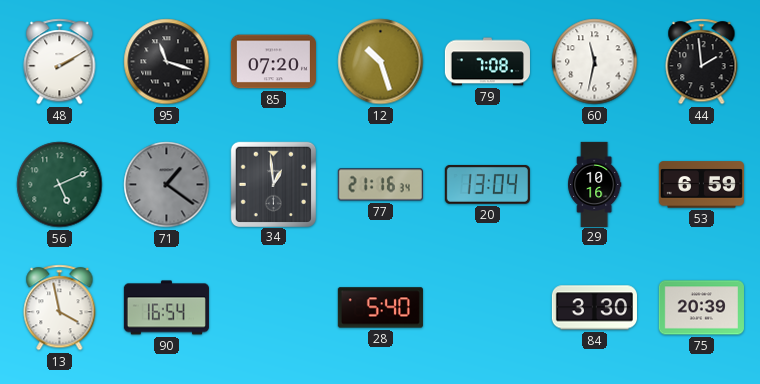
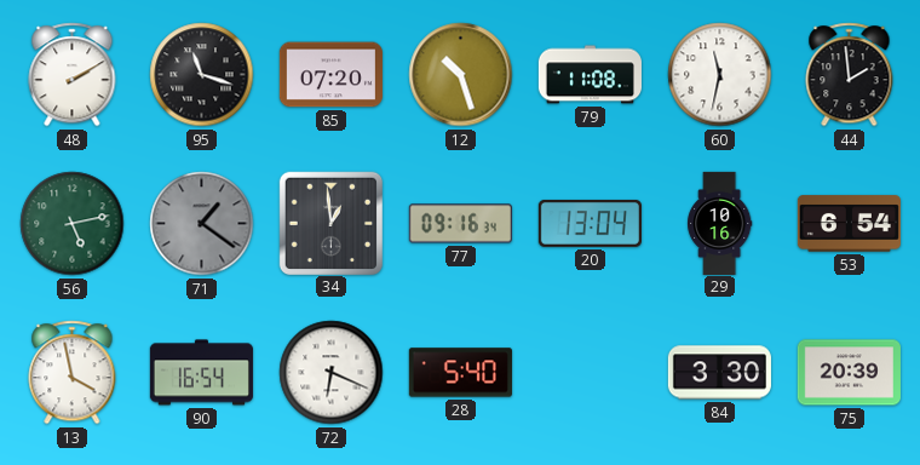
79: 7:08 -> 11:08 (590, 75)
56: 5:11 -> 5:13 (73, 224)
77: 21:16 -> 09:16 (460, 224)
53: 6:59 -> 6:54 (849, 224)
72: none -> 6:19 (332, 373)
